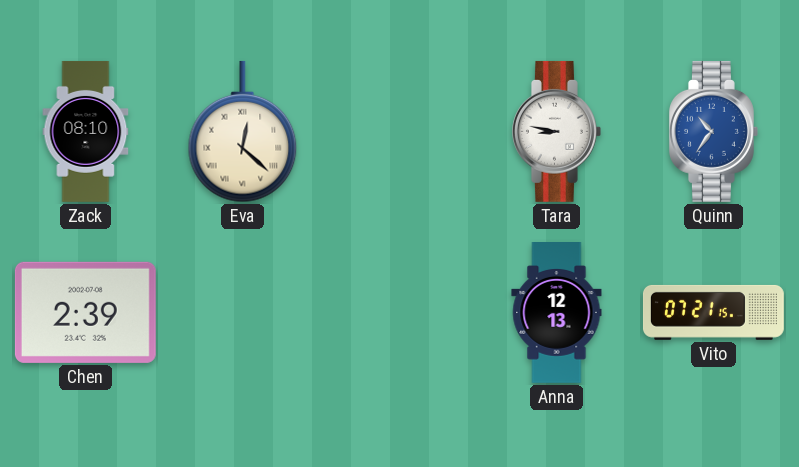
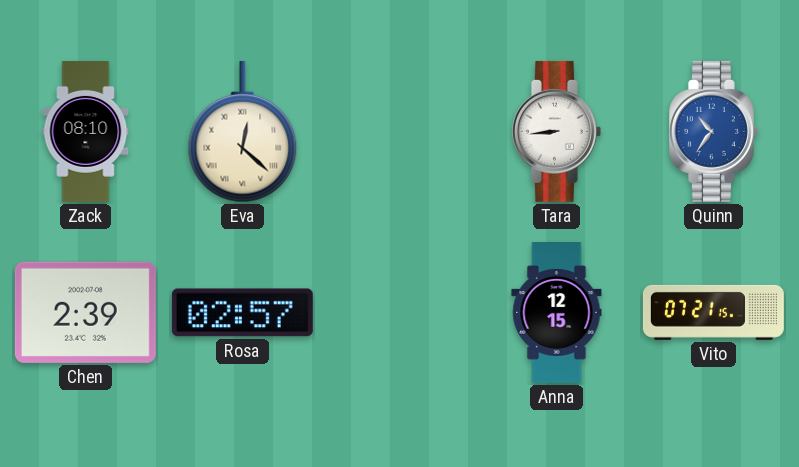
Tara: 8:47 -> 8:44 (557, 131)
Rosa: none -> 02:57 (242, 313)
Anna: 12:13 -> 12:15 (557, 313)
